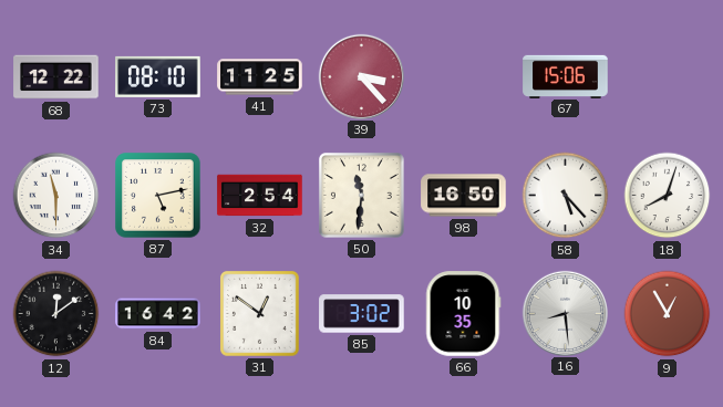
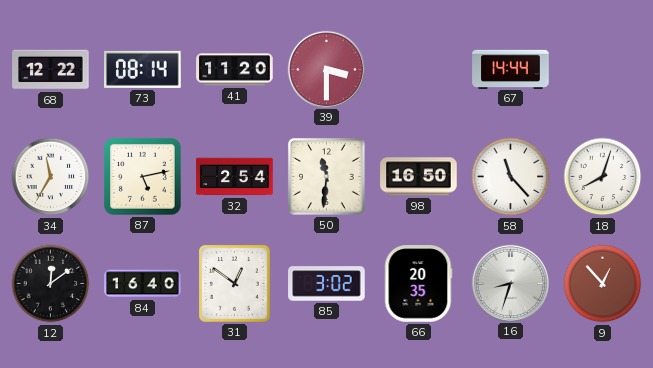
73: 08:10 -> 08:14 (143, 69)
41: 11:25 -> 11:20 (235, 70)
39: 3:23 -> 3:30 (326, 69)
67: 15:06 -> 14:44 (511, 69)
34: 11:30 -> 11:35 (51, 177)
58: 5:23 -> 11:23 (511, 177)
84: 16:42 -> 16:40 (143, 284)
66: 10:35 -> 20:35 (419, 284)
16: 8:29 -> 8:33 (510, 283)
9: 12:55 -> 12:53 (603, 284)
